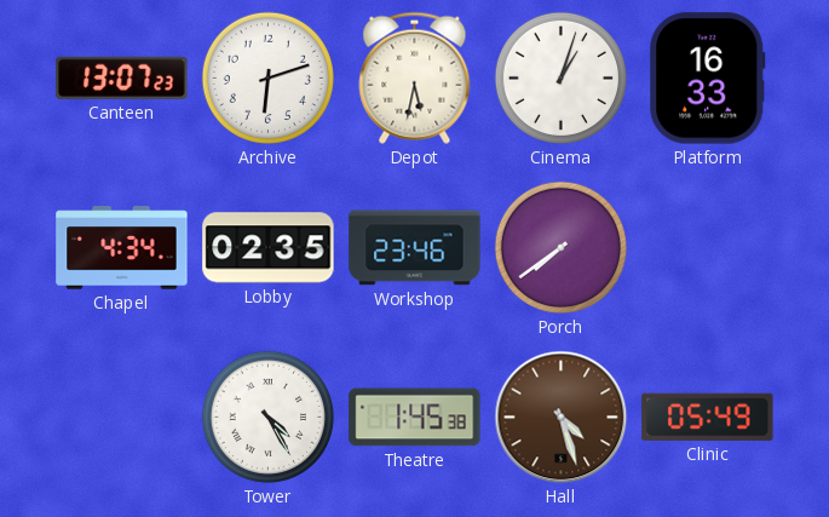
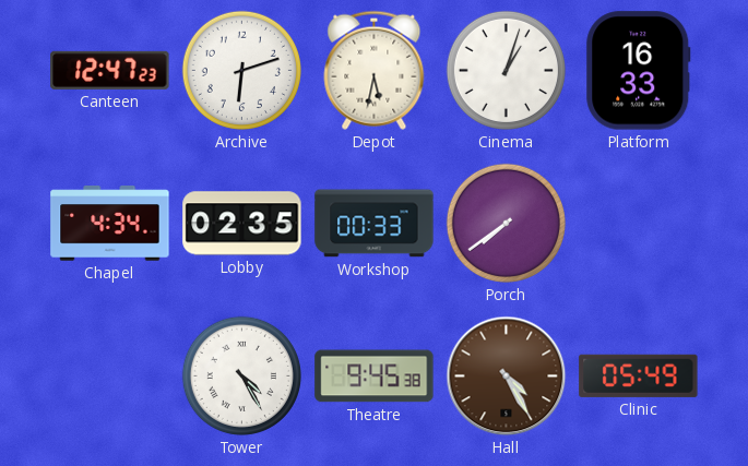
Canteen: 13:07 -> 12:47 (110, 70)
Workshop: 23:46 -> 00:33 (375, 224)
Theatre: 1:45 -> 9:45 (375, 377)
Hall: 4:27 -> 4:25 (507, 377)
